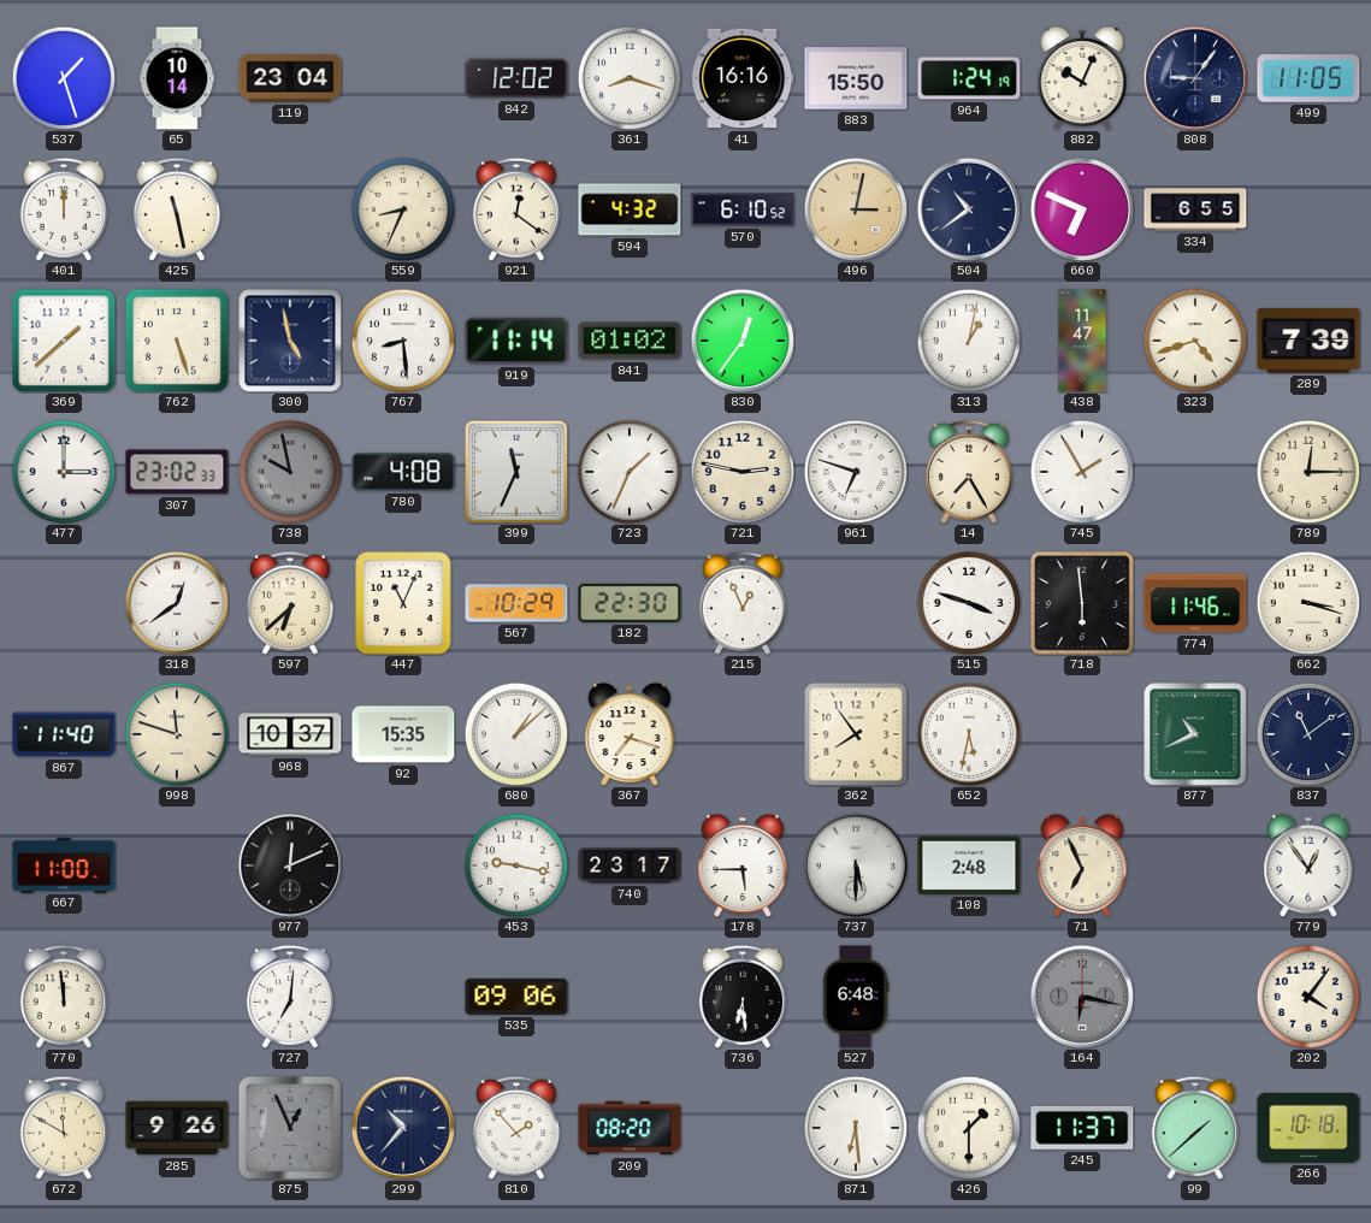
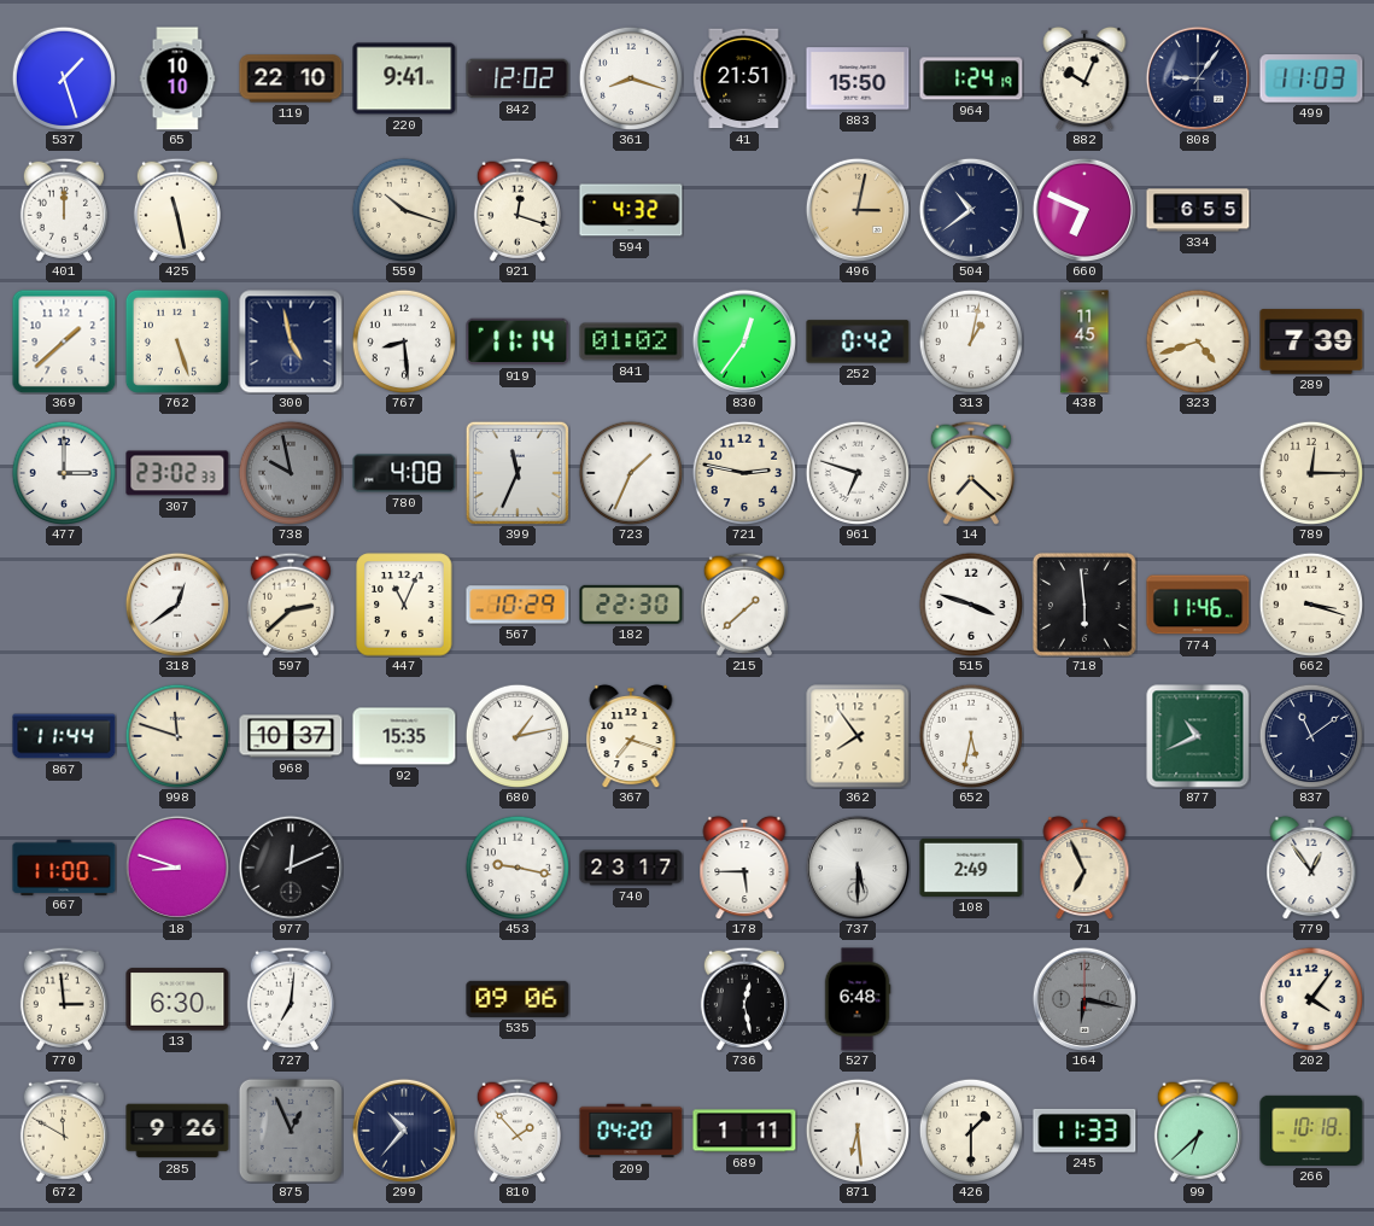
65: 10:14 -> 10:10 (177, 78)
119: 23:04 -> 22:10 (291, 78)
220: none -> 9:41 (404, 78)
41: 16:16 -> 21:51 (744, 78)
499: 11:05 -> 11:03 (1311, 78)
559: 8:34 -> 10:18 (403, 209)
921: 12:21 -> 12:18 (518, 210)
570: 6:10 -> none (743, 209)
252: none -> 0:42 (858, 341)
438: 11:47 -> 11:45 (1084, 341)
14: 7:25 -> 7:22 (971, 473)
745: 1:55 -> none (1081, 471)
597: 6:38 -> 2:38 (291, 605)
215: 12:56 -> 1:38 (744, 605)
867: 11:40 -> 11:44 (64, 736)
680: 1:08 -> 1:13 (516, 735)
18: none -> 8:48 (177, 868)
108: 2:48 -> 2:49 (971, 868)
770: 11:59 -> 2:59 (64, 999)
13: none -> 6:30 (177, 999)
736: 6:29 -> 12:28 (744, 999)
209: 08:20 -> 04:20 (631, 1131)
689: none -> 1:11 (744, 1131)
245: 11:37 -> 11:33 (1084, 1131)
99: 1:38 -> 6:38 (1198, 1131)
